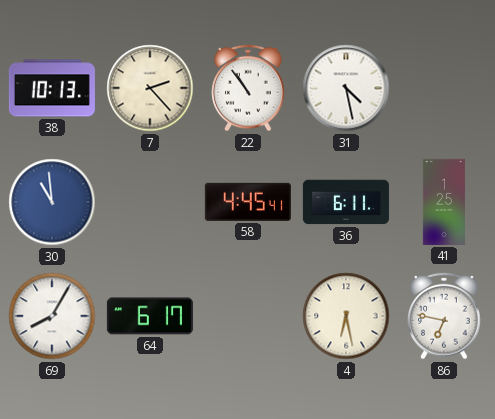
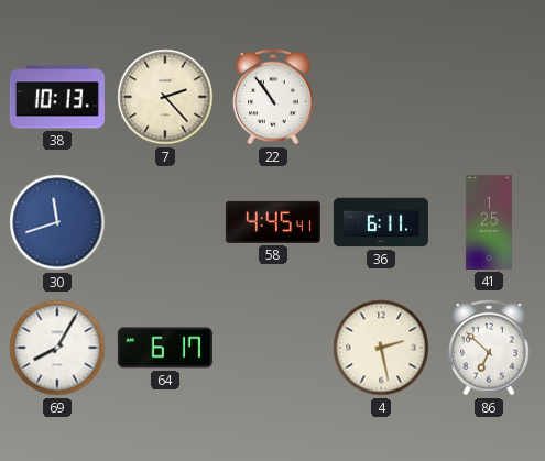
31: 4:28 -> none (346, 88)
30: 10:59 -> 11:42 (57, 222)
4: 6:28 -> 2:28 (381, 348)
86: 6:47 -> 6:52 (489, 348)
